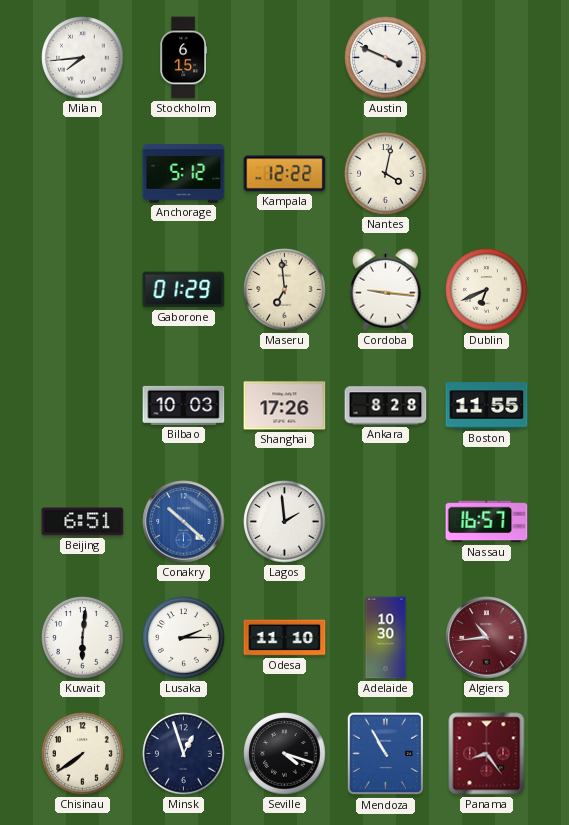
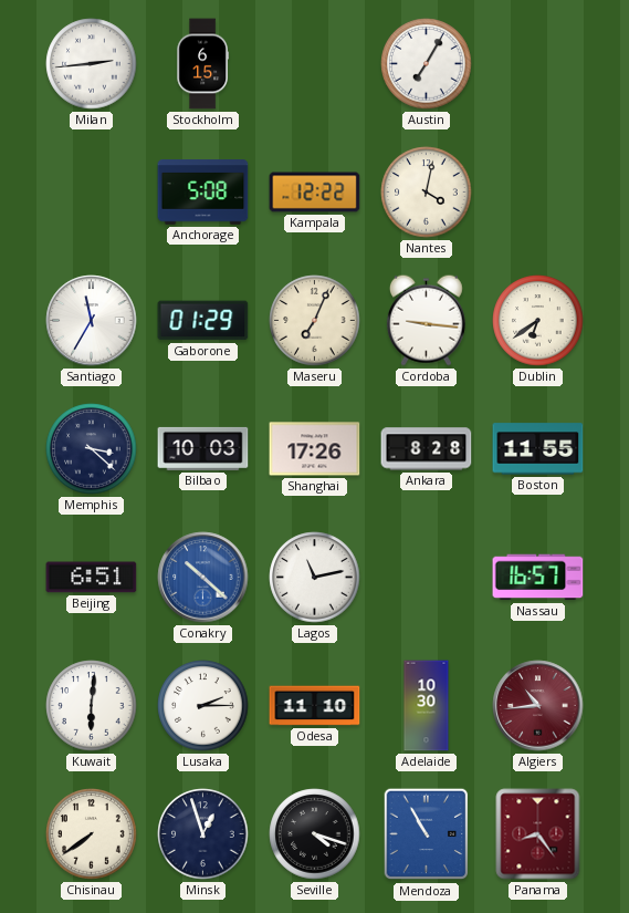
Milan: 7:44 -> 2:44 (92, 64)
Austin: 3:49 -> 7:05 (427, 64)
Anchorage: 5:12 -> 5:08 (203, 193)
Santiago: none -> 11:35 (92, 321)
Maseru: 6:59 -> 7:04 (315, 321)
Dublin: 6:41 -> 6:39 (538, 321)
Memphis: none -> 3:22 (92, 449)
Lagos: 1:59 -> 11:13 (315, 578)
